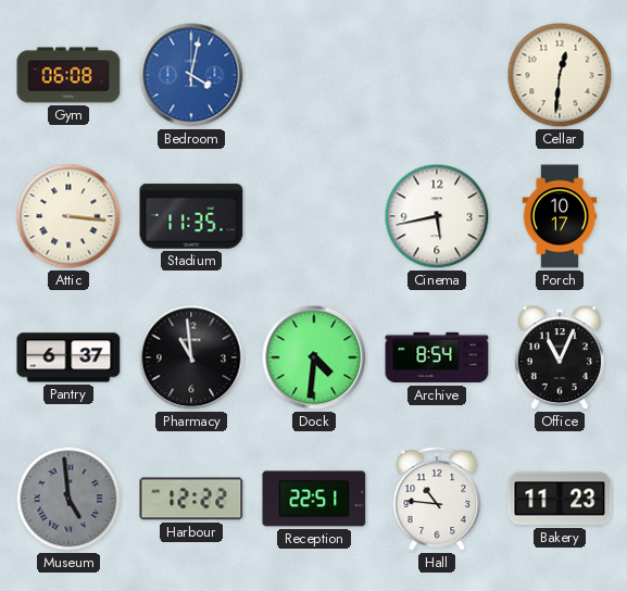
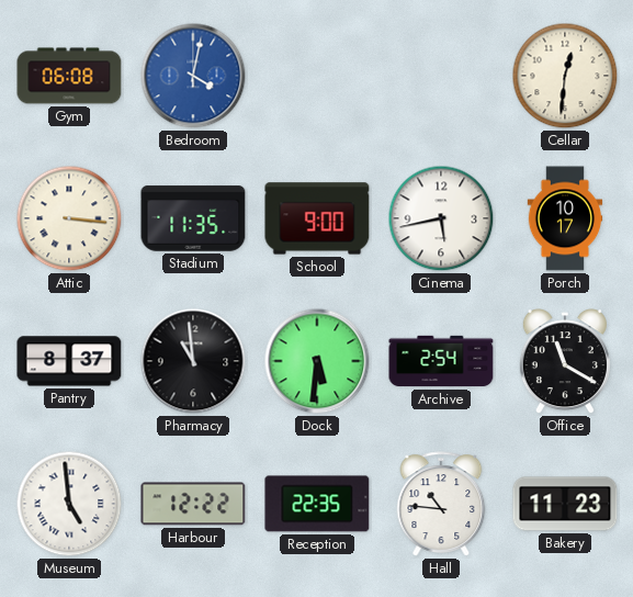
School: none -> 9:00 (317, 218)
Pantry: 6:37 -> 8:37 (69, 361)
Dock: 4:31 -> 5:31 (317, 361)
Archive: 8:54 -> 2:54 (441, 361)
Office: 11:04 -> 11:20 (565, 362)
Museum dial: grey -> white (69, 504)
Reception: 22:51 -> 22:35 (317, 504)
